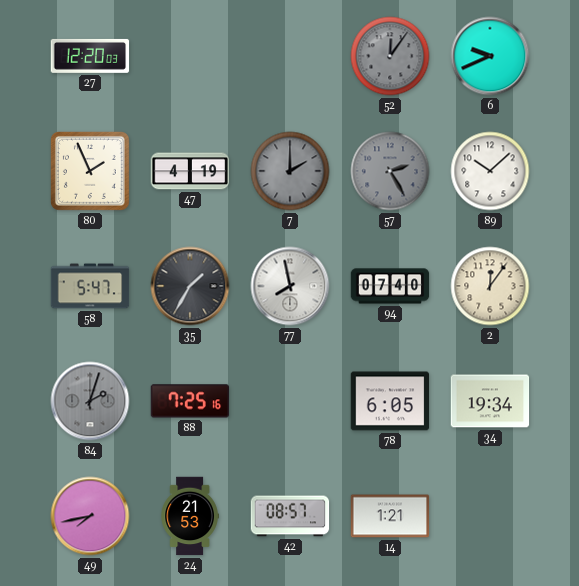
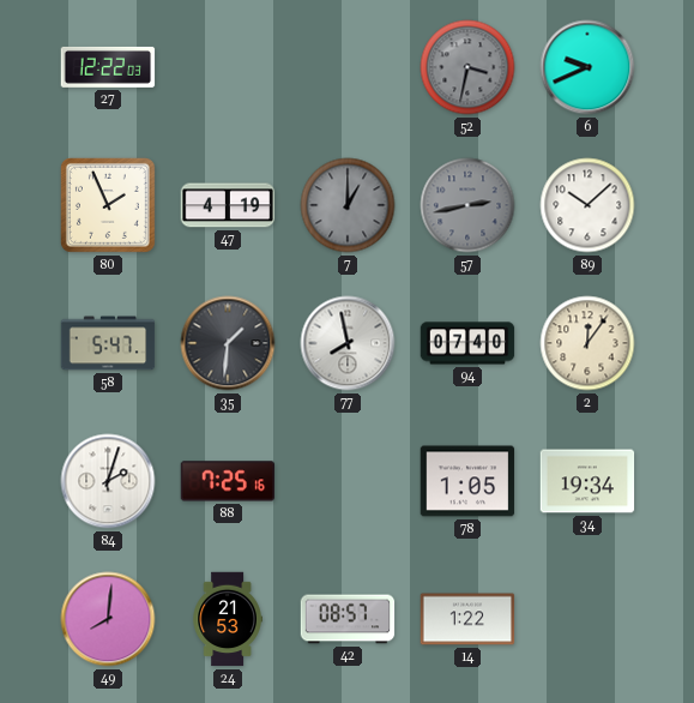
27: 12:20 -> 12:22 (108, 67)
52: 12:06 -> 3:32 (467, 67)
7: 2:00 -> 1:00 (348, 205)
57: 2:25 -> 2:43 (467, 205)
35: 1:35 -> 1:31 (228, 343)
84 dial: grey -> white (108, 481)
78: 6:05 -> 1:05 (467, 481)
49: 7:43 -> 8:01 (108, 619)
14: 1:21 -> 1:22 (467, 619)
